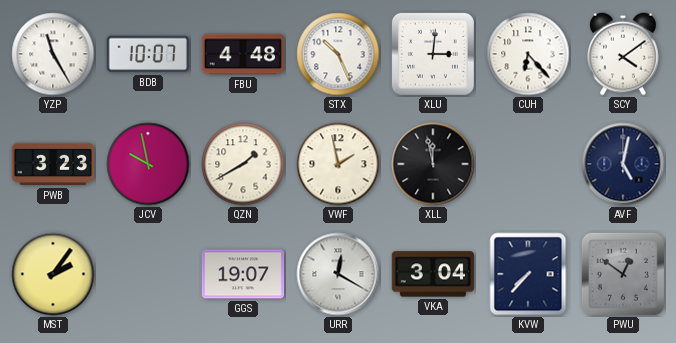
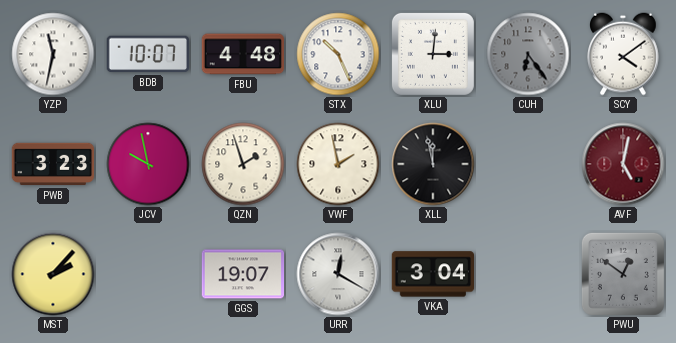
YZP: 11:25 -> 11:32 (53, 54)
CUH: 6:23 -> 6:24 (528, 54)
CUH dial: white -> grey (528, 54)
QZN: 1:40 -> 1:57 (243, 164)
AVF dial: navy -> burgundy (623, 164)
MST: 2:06 -> 2:07 (53, 274)
KVW: 7:37 -> none (528, 274)
